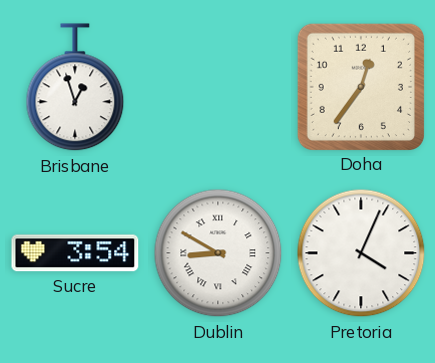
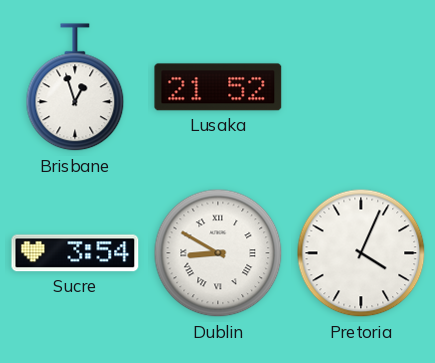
Lusaka: none -> 21:52 (218, 87)
Doha: 12:36 -> none (360, 86)
